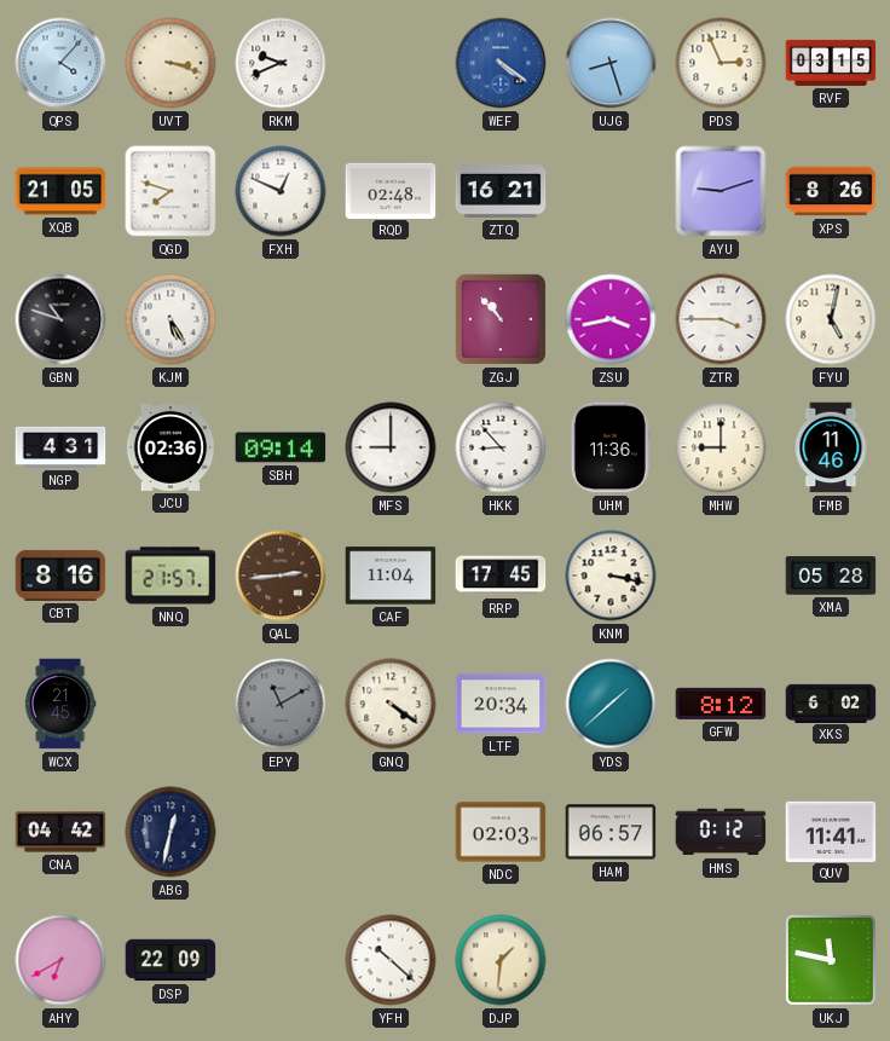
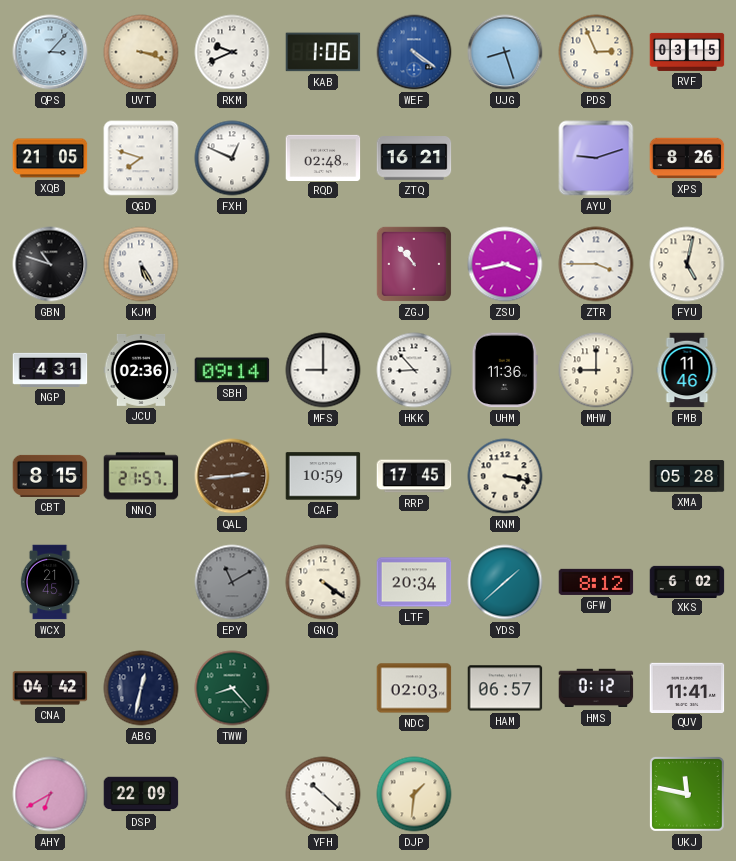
QPS: 4:07 -> 3:07 (50, 52)
KAB: none -> 1:06 (323, 52)
CBT: 8:16 -> 8:15 (50, 476)
CAF: 11:04 -> 10:59 (323, 476)
TWW: none -> 8:23 (232, 688)
